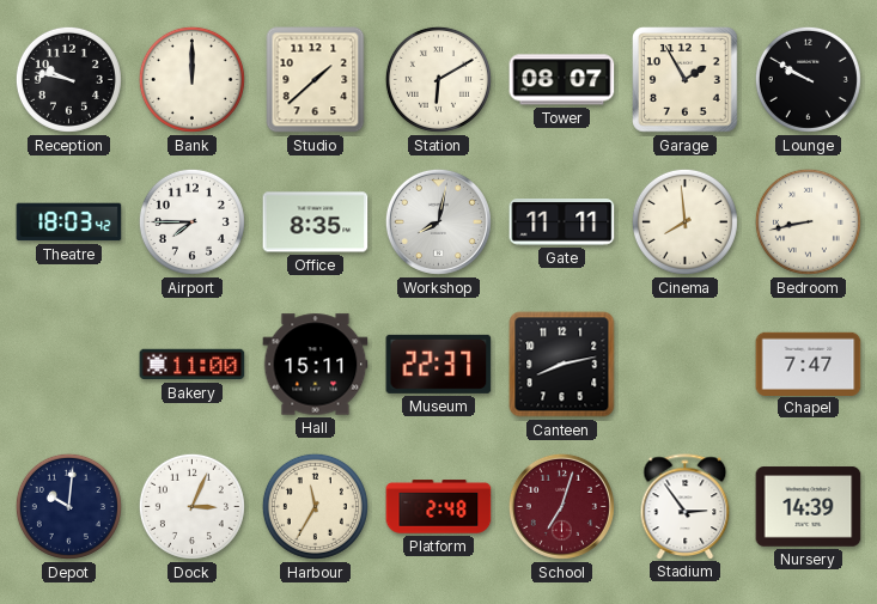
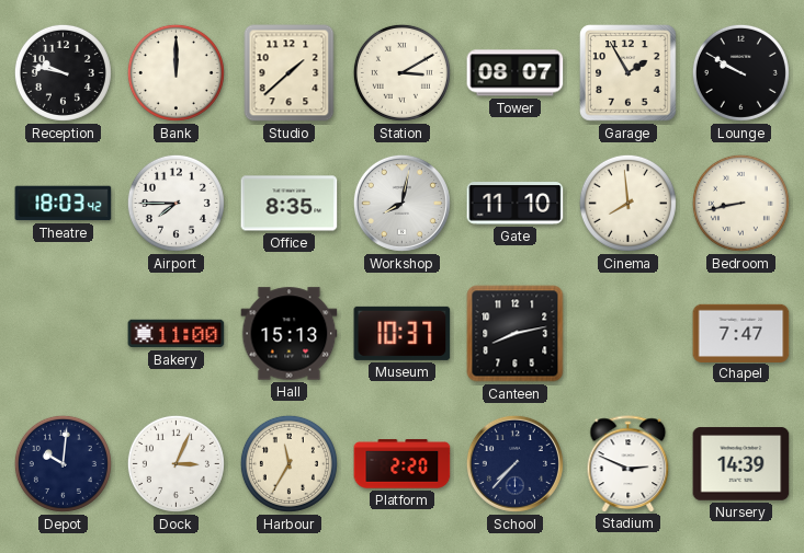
Station: 6:10 -> 3:10 (401, 72)
Gate: 11:11 -> 11:10 (516, 204)
Hall: 15:11 -> 15:13 (290, 334)
Museum: 22:37 -> 10:37 (403, 333)
Platform: 2:48 -> 2:20 (403, 464)
School: 7:03 -> 7:37 (514, 463)
School dial: burgundy -> navy (514, 463)
Stadium: 2:54 -> 2:49 (629, 463)
